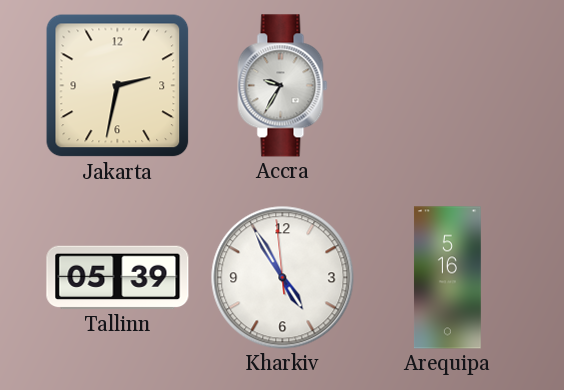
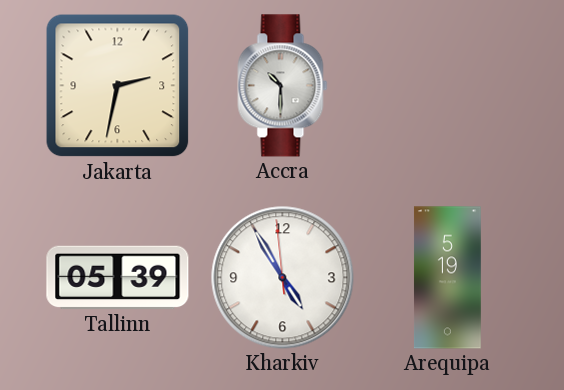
Accra: 9:35 -> 10:30 (283, 86)
Arequipa: 5:16 -> 5:19 (447, 278)
